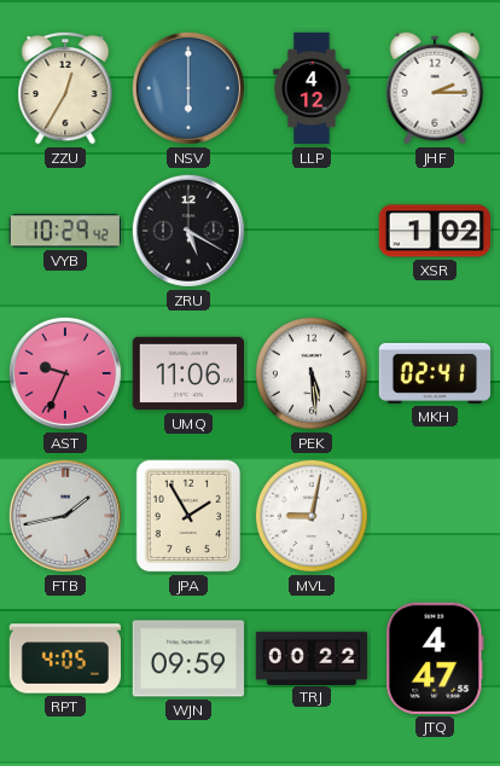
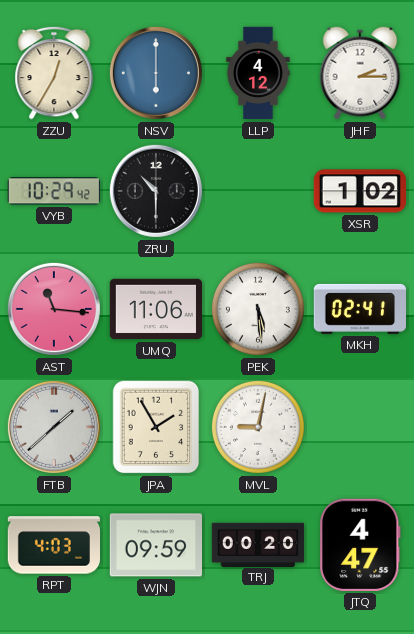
ZRU: 5:20 -> 10:30 (156, 191)
AST: 9:34 -> 11:16 (54, 309)
FTB: 1:43 -> 1:38 (54, 427)
RPT: 4:05 -> 4:03 (53, 545)
TRJ: 00:22 -> 00:20 (258, 544)
